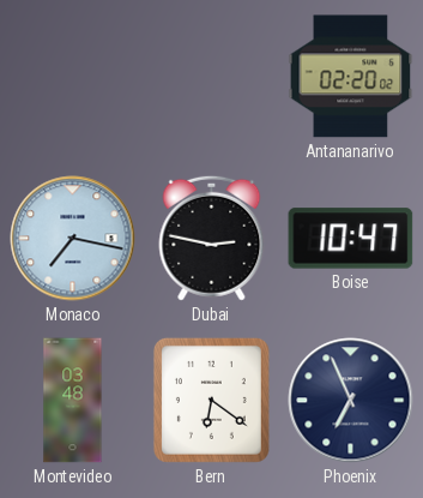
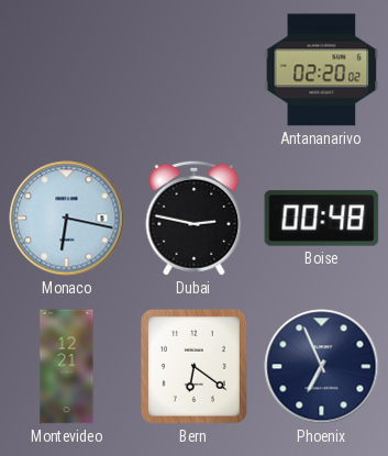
Monaco: 7:17 -> 6:17 (67, 219)
Boise: 10:47 -> 00:48 (322, 219)
Montevideo: 03:48 -> 12:21 (67, 367)
